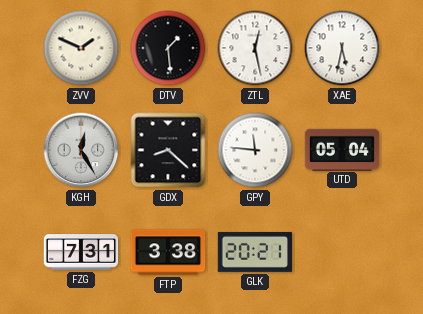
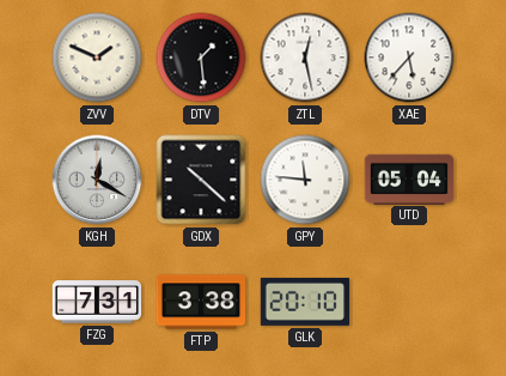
XAE: 5:32 -> 5:37 (409, 57)
KGH: 12:25 -> 12:20 (97, 180)
GDX: 8:22 -> 10:22 (201, 180)
GLK: 20:21 -> 20:10 (304, 302)
